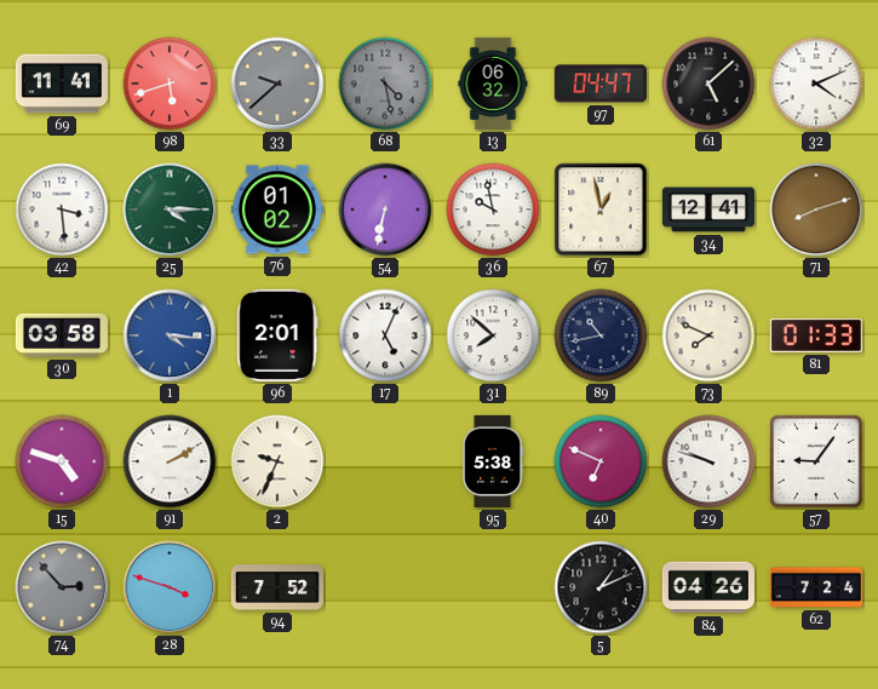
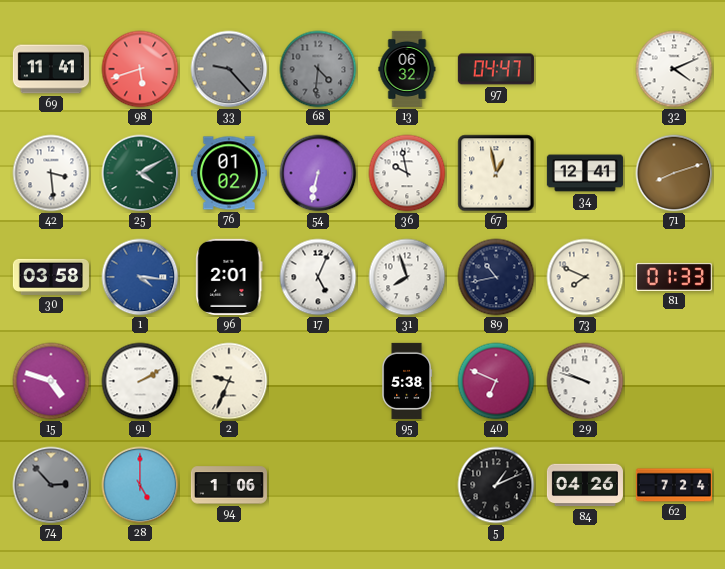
33: 9:38 -> 9:23 (229, 69)
68: 4:28 -> 4:31 (318, 69)
61: 5:08 -> none (708, 84)
25: 4:15 -> 4:10 (140, 173)
31: 7:52 -> 7:57 (407, 277)
57: 9:06 -> none (816, 461)
28: 3:48 -> 5:00 (140, 485)
94: 7:52 -> 1:06 (229, 485)
